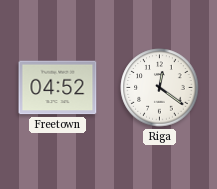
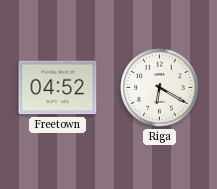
Riga: 12:21 -> 6:20 (160, 88)
